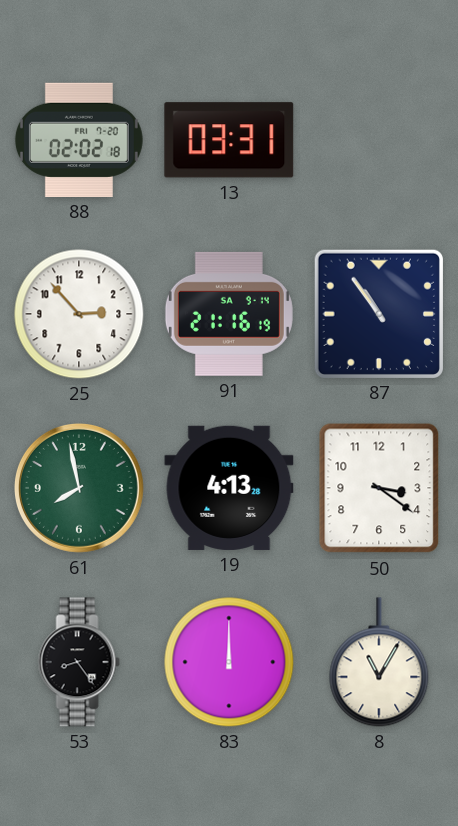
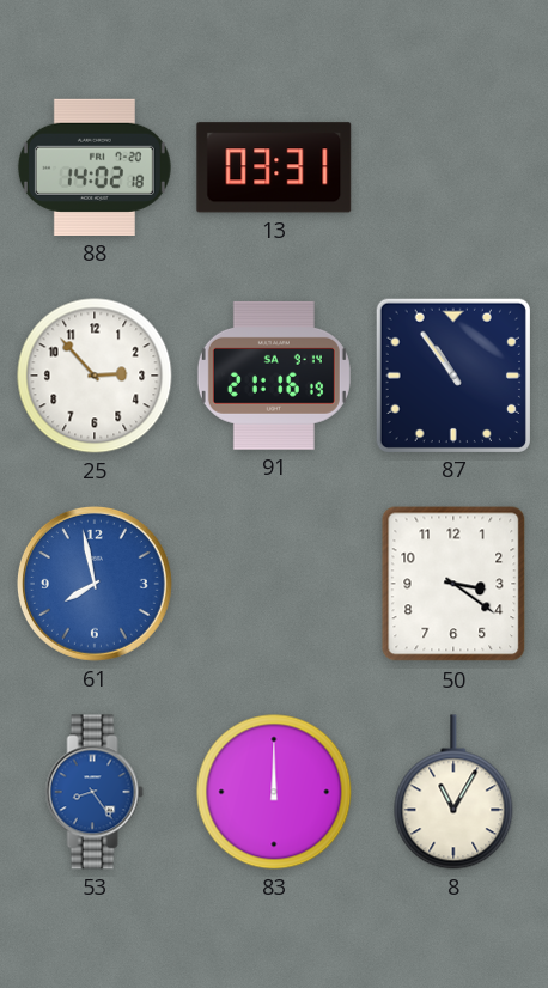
88: 02:02 -> 14:02 (95, 167)
61 dial: green -> blue (95, 584)
19: 4:13 -> none (229, 488)
53 dial: black -> blue (95, 792)
